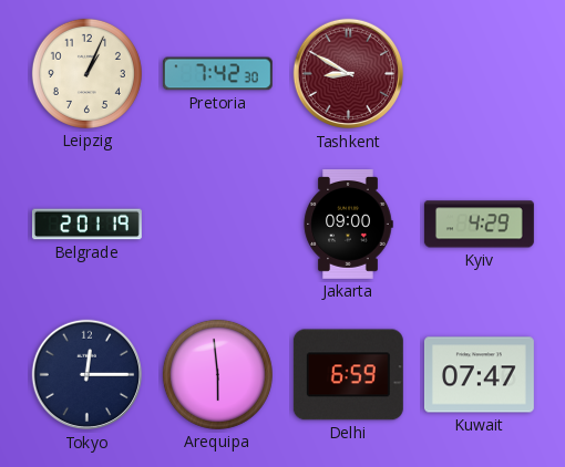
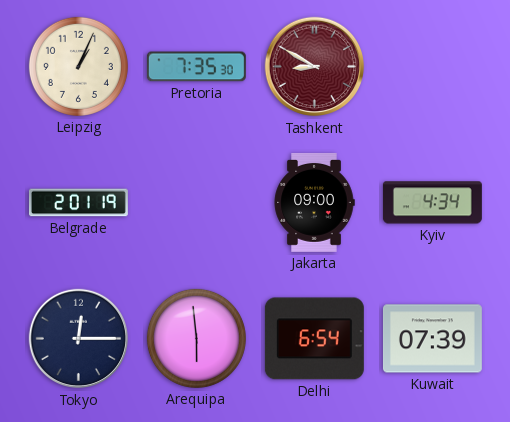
Pretoria: 7:42 -> 7:35 (196, 67)
Kyiv: 4:29 -> 4:34 (432, 203)
Delhi: 6:59 -> 6:54 (314, 339)
Kuwait: 07:47 -> 07:39 (432, 339)
